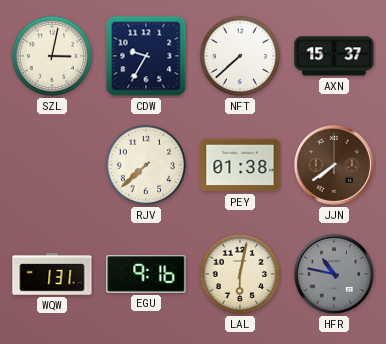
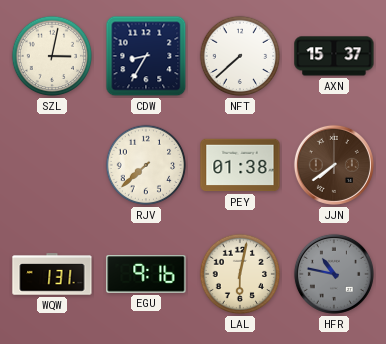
CDW: 9:35 -> 8:35 (146, 56)
